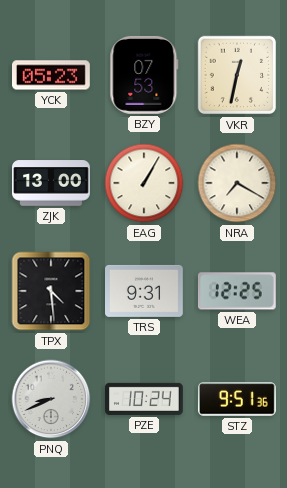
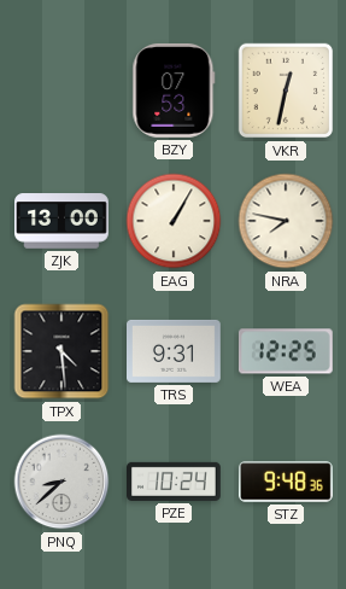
YCK: 05:23 -> none (52, 75)
NRA: 7:20 -> 7:47 (286, 221)
PNQ: 8:41 -> 8:38 (61, 482)
STZ: 9:51 -> 9:48 (286, 482)
